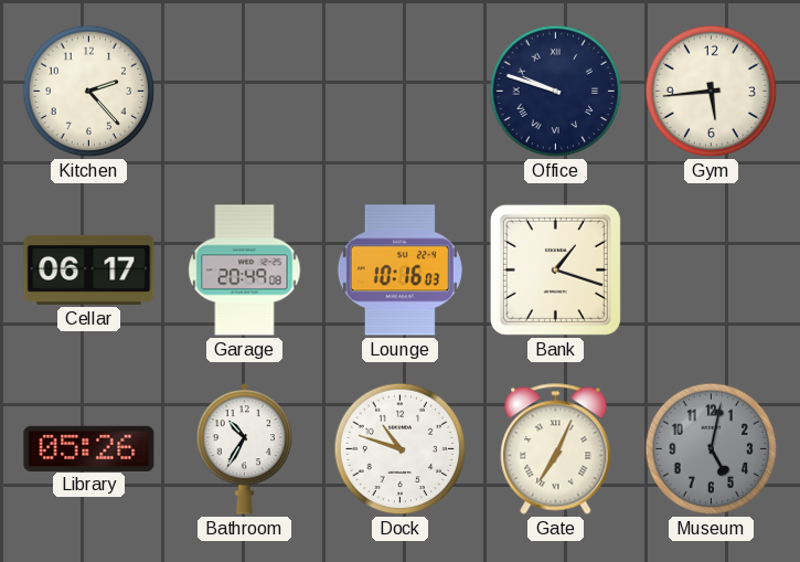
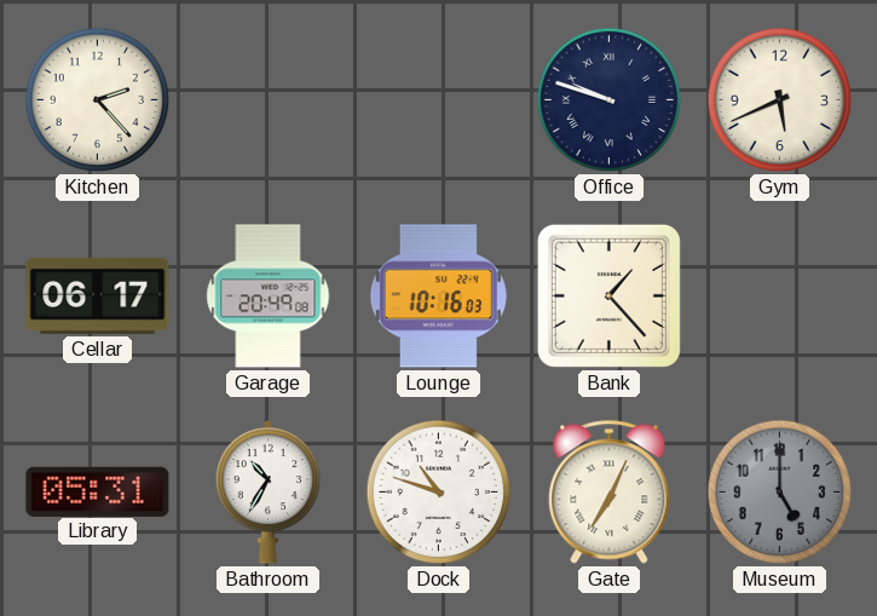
Gym: 5:44 -> 5:41 (780, 100)
Bank: 1:18 -> 1:23 (608, 295)
Library: 05:26 -> 05:31 (98, 491)
Museum: 5:02 -> 5:00 (780, 493)
